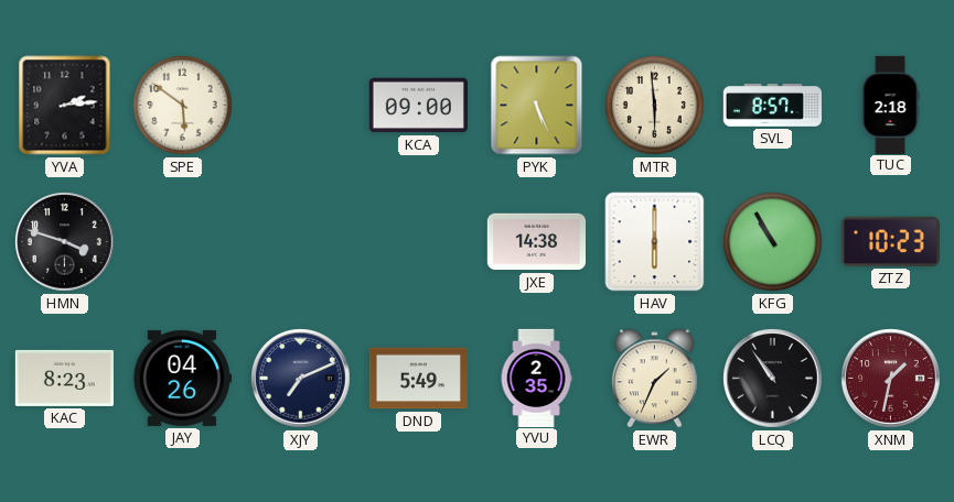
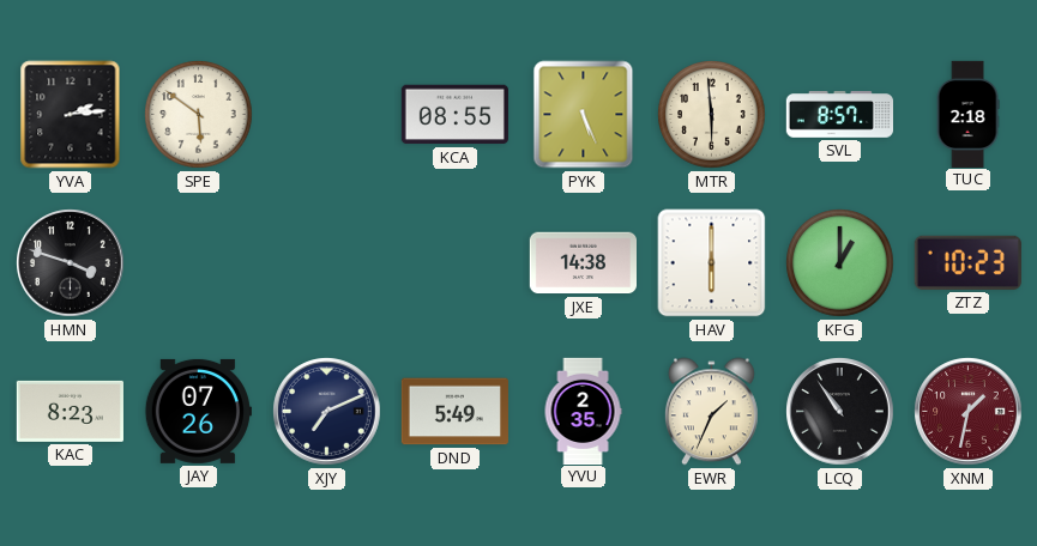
KCA: 09:00 -> 08:55 (454, 115)
KFG: 10:55 -> 1:00 (840, 263)
JAY: 04:26 -> 07:26 (198, 411)
